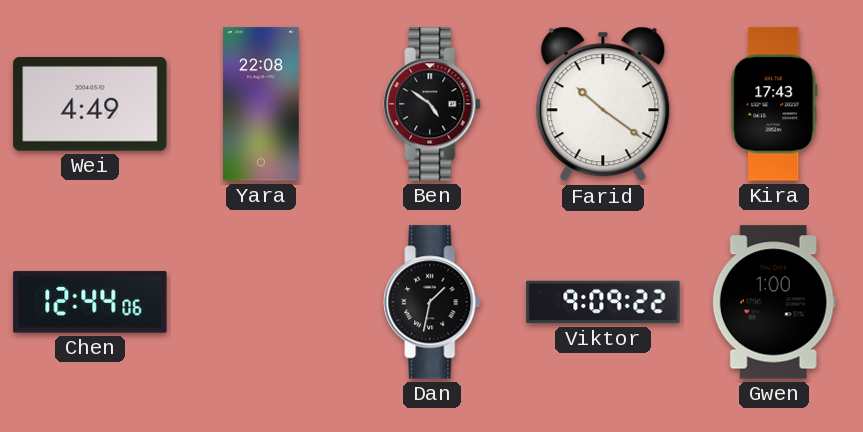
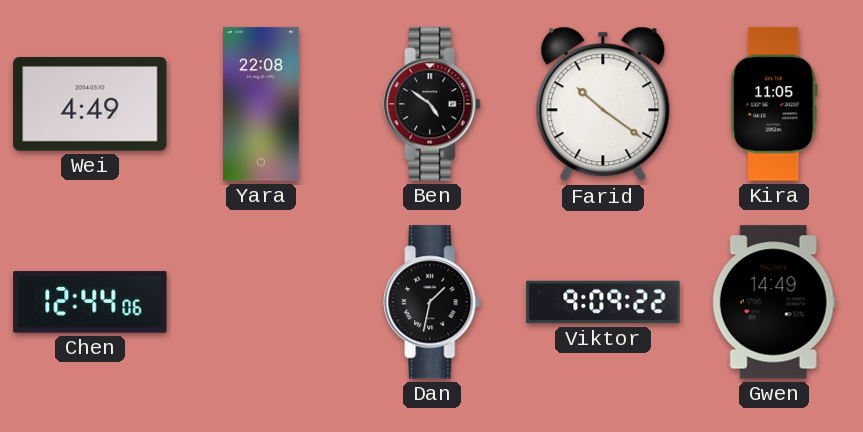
Kira: 17:43 -> 11:05 (774, 104)
Gwen: 1:00 -> 14:49 (774, 302)
